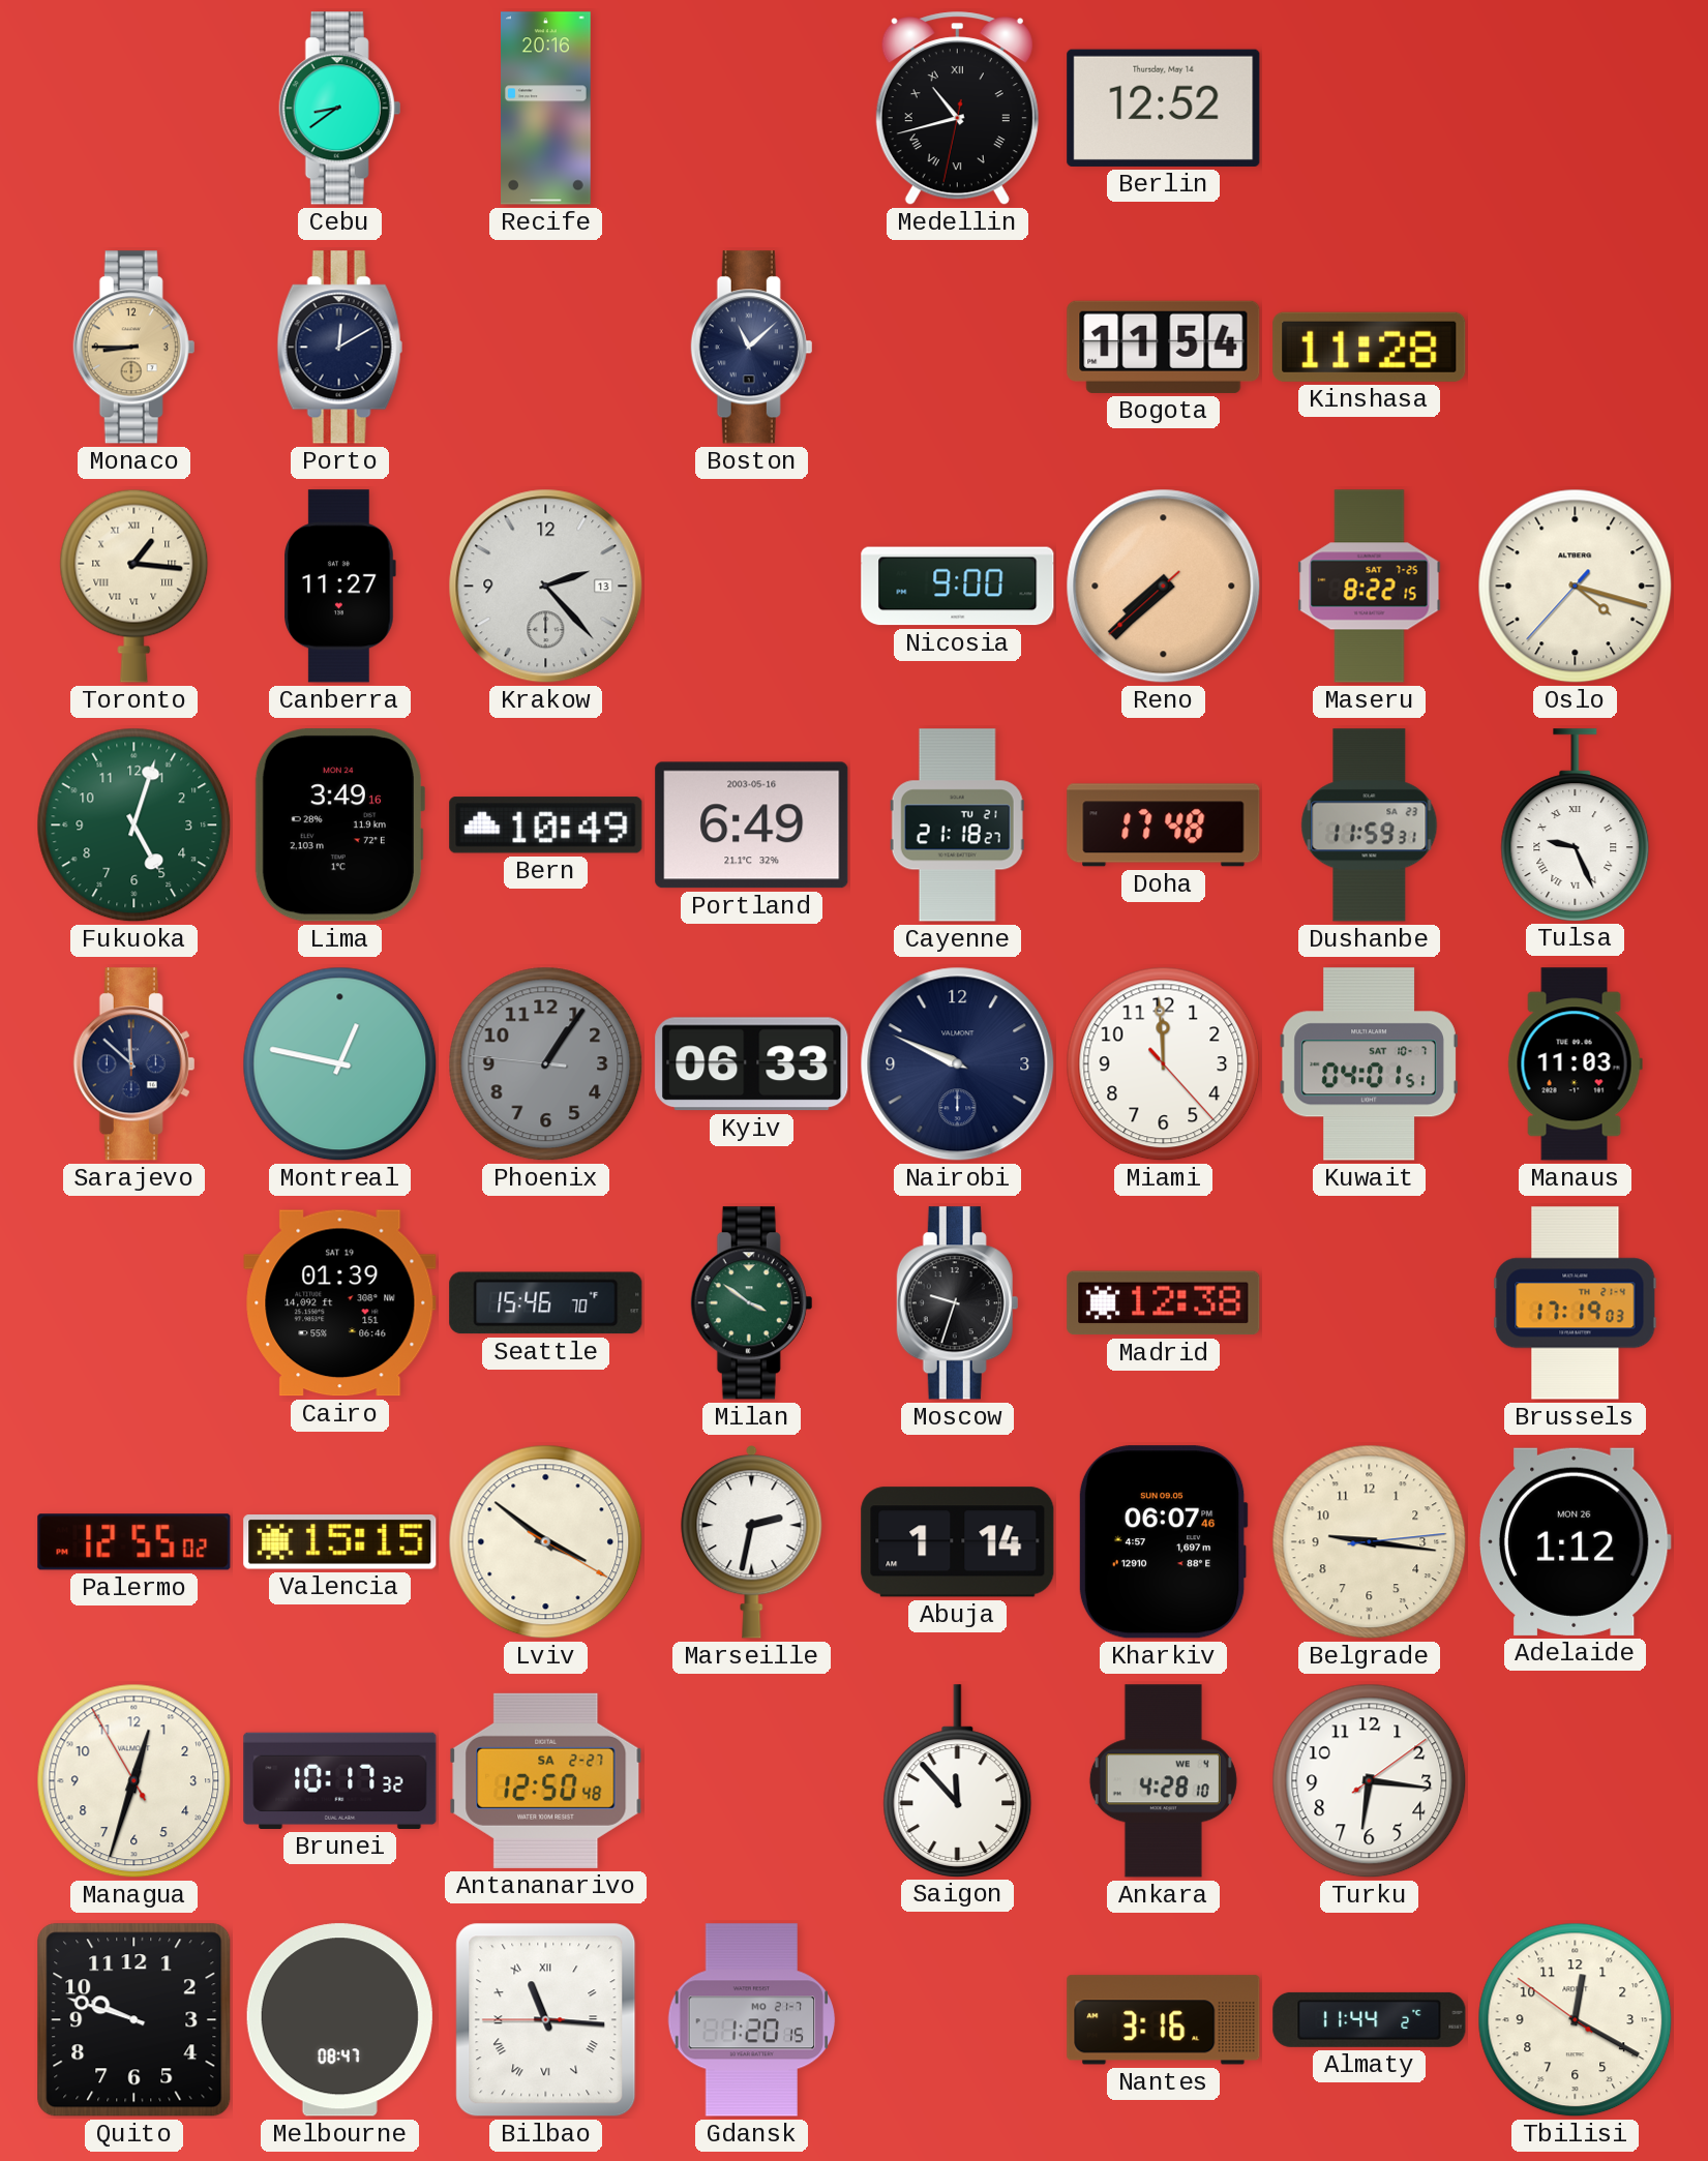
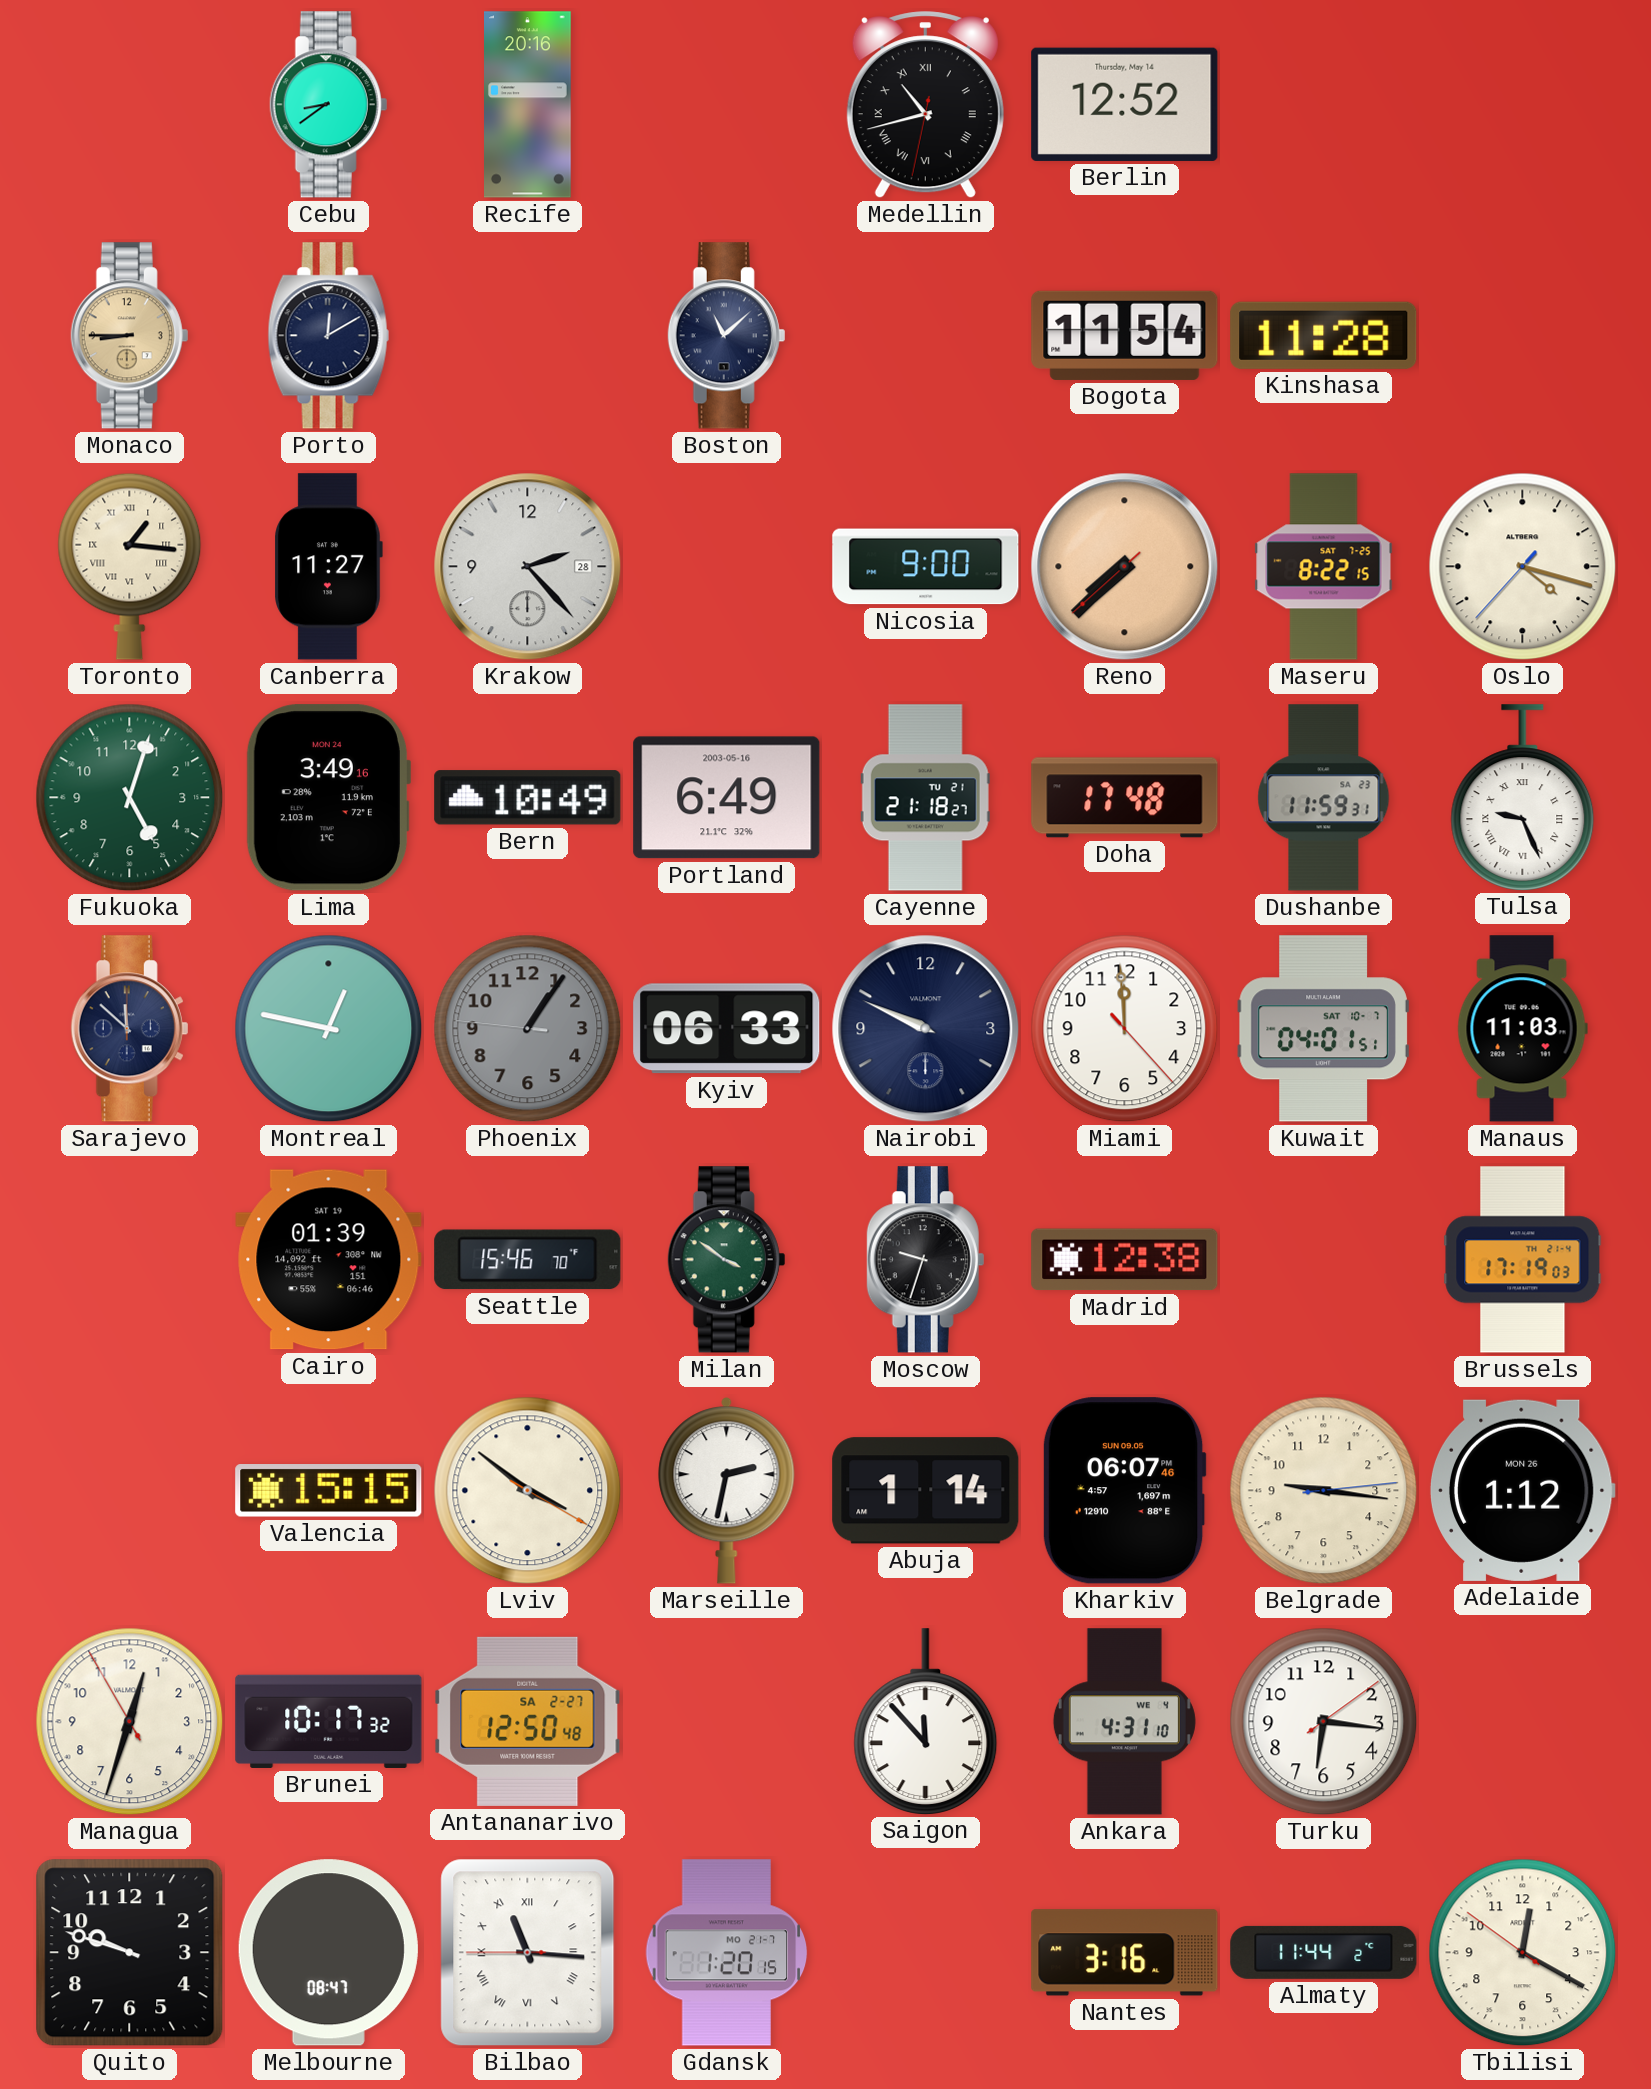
Krakow date: 13 -> 28 (528, 567)
Palermo: 12:55 -> none (134, 1542)
Ankara: 4:28 -> 4:31 (1124, 1722)
